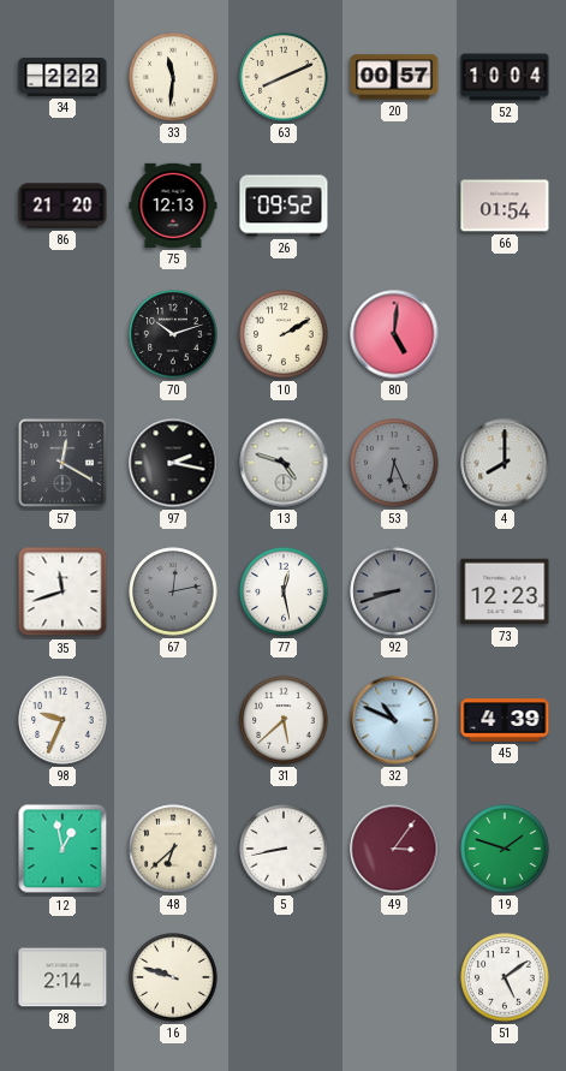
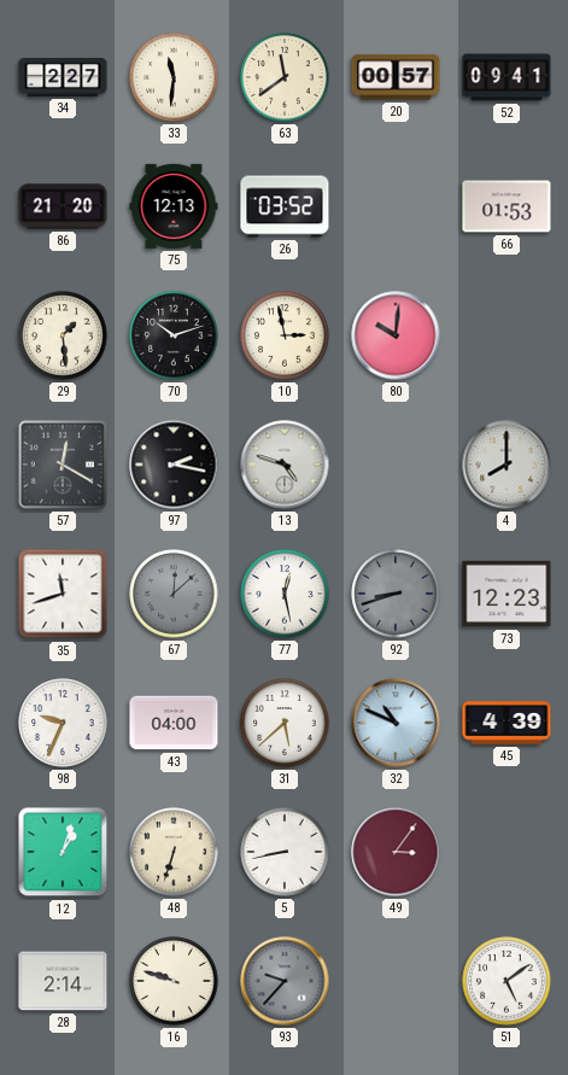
34: 2:22 -> 2:27 (63, 77)
63: 8:11 -> 11:39 (285, 77)
52: 10:04 -> 09:41 (506, 77)
26: 09:52 -> 03:52 (285, 206)
66: 01:54 -> 01:53 (506, 206)
29: none -> 1:29 (63, 335)
10: 2:10 -> 2:58 (285, 335)
80: 5:01 -> 10:01 (396, 335)
53: 6:26 -> none (394, 463)
67: 12:13 -> 12:08 (174, 594)
43: none -> 04:00 (174, 723)
12: 12:58 -> 1:03 (63, 852)
48: 6:38 -> 6:33 (174, 852)
19: 1:48 -> none (505, 849)
93: none -> 9:37 (285, 981)
